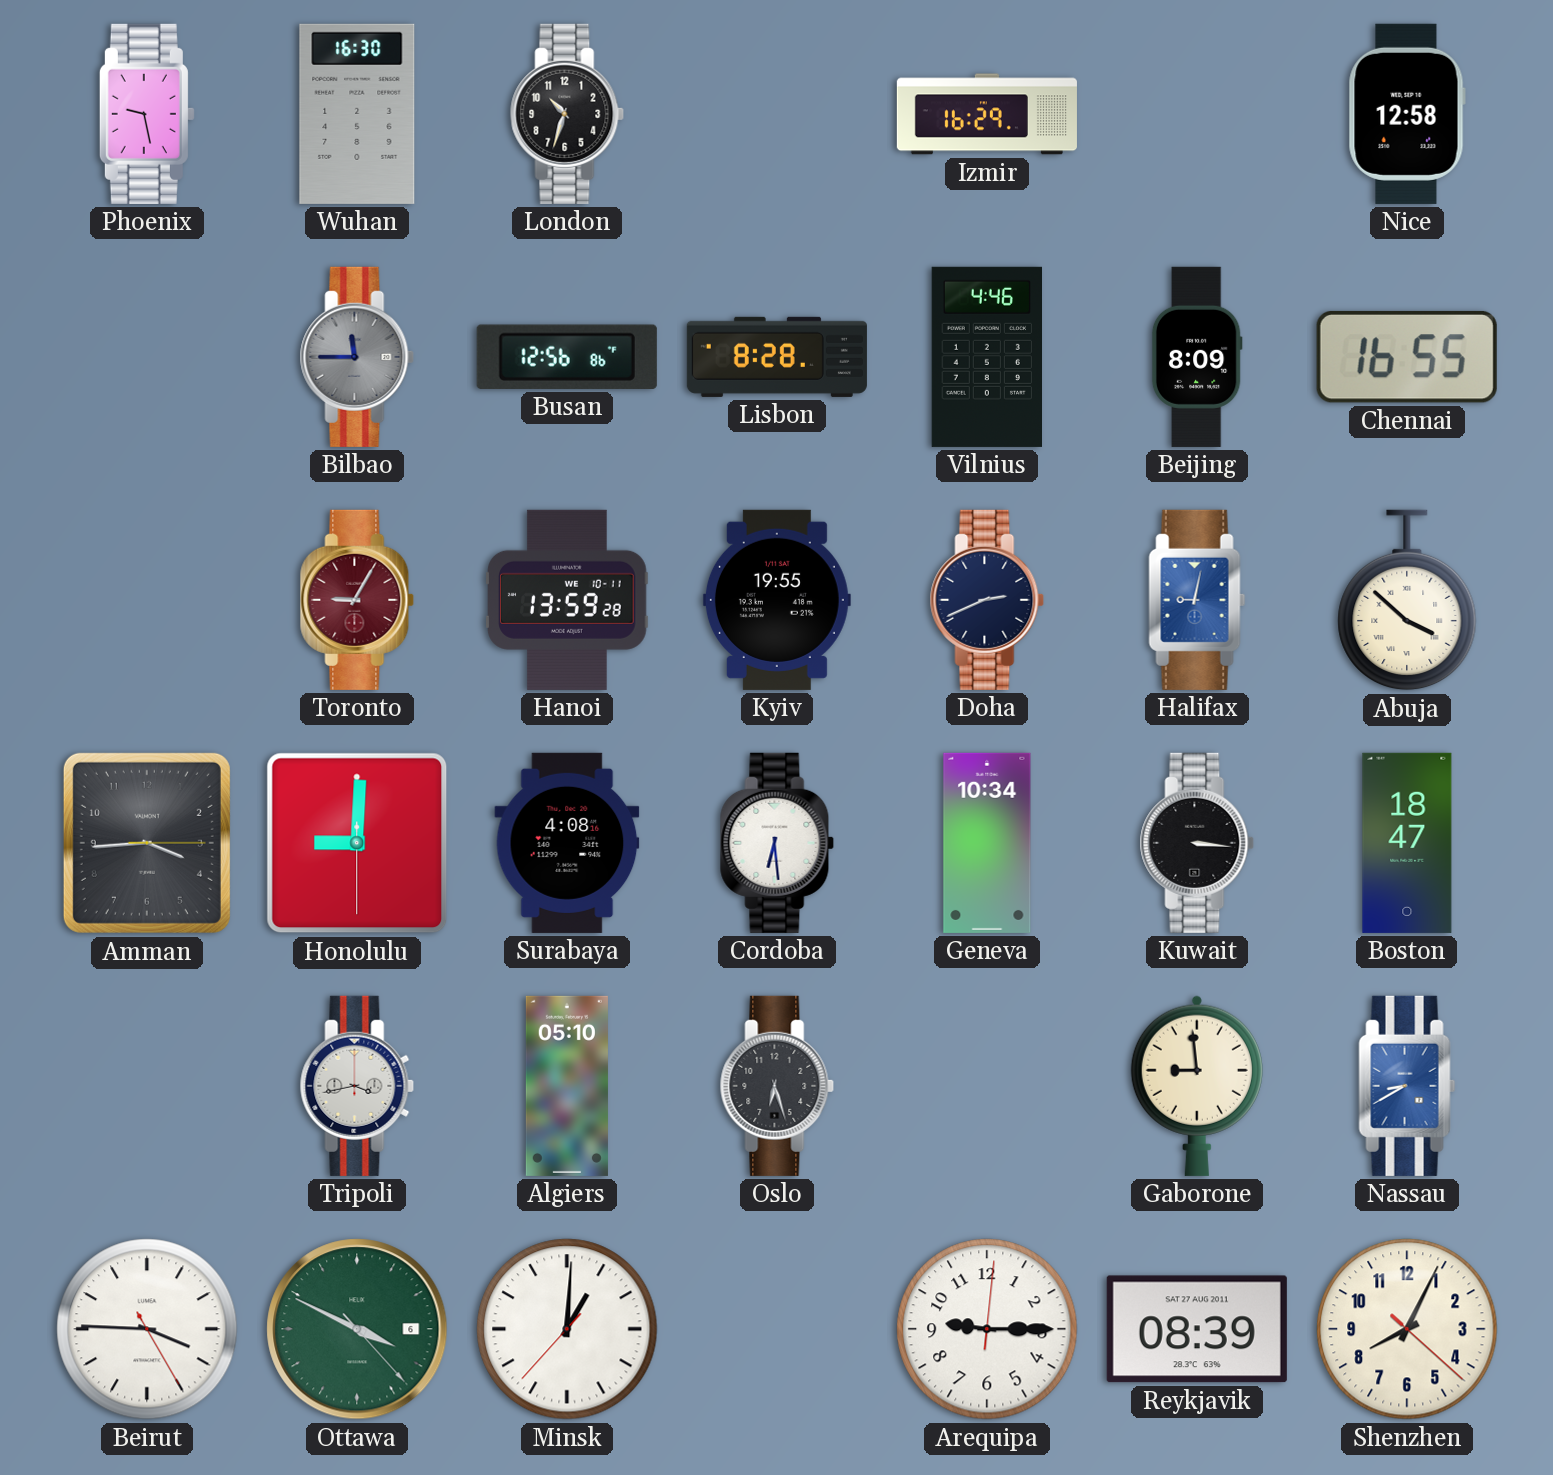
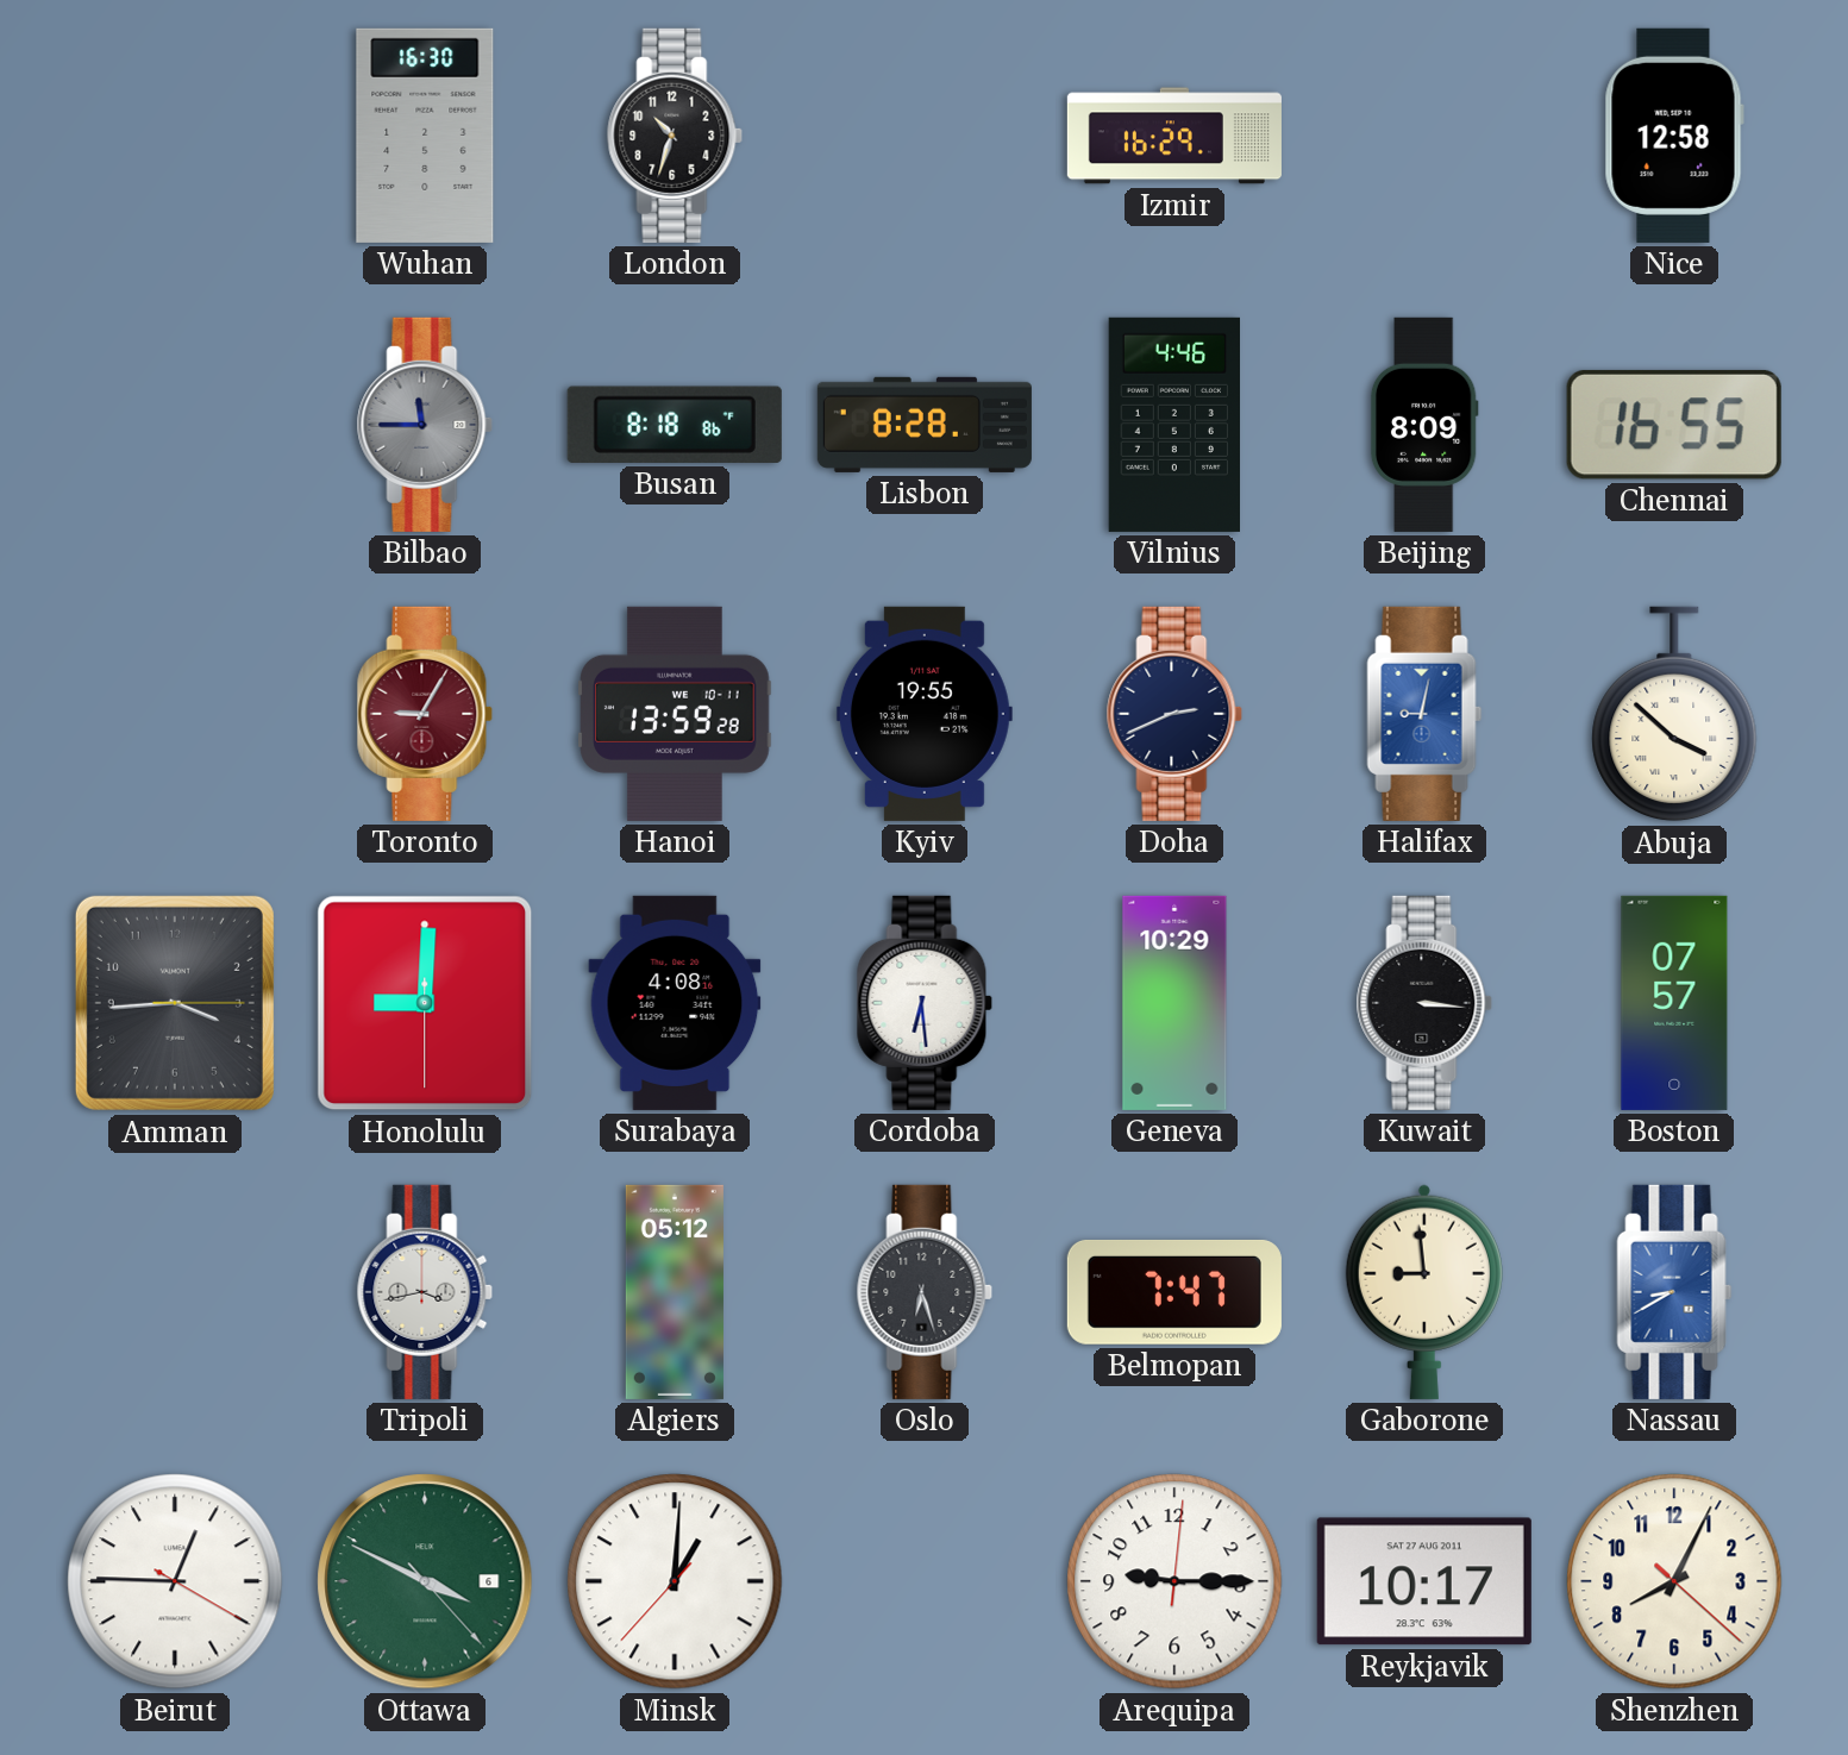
Phoenix: 9:28 -> none (147, 114)
Busan: 12:56 -> 8:18 (675, 425)
Geneva: 10:34 -> 10:29 (1174, 1003)
Boston: 18:47 -> 07:57 (1674, 1003)
Algiers: 05:10 -> 05:12 (675, 1292)
Belmopan: none -> 7:47 (1174, 1292)
Beirut: 3:45 -> 12:45 (175, 1581)
Reykjavik: 08:39 -> 10:17 (1424, 1581)
